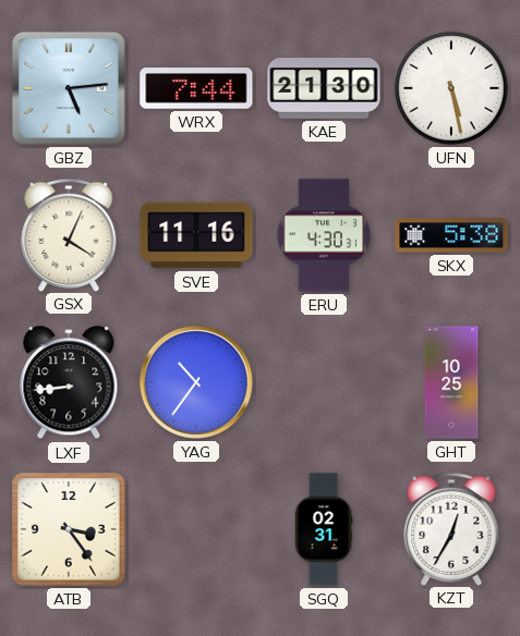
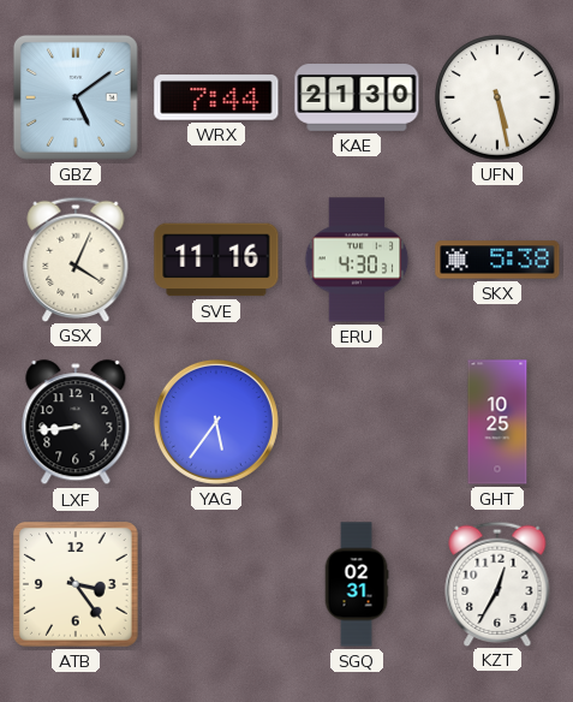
GBZ: 5:14 -> 5:09 (76, 97)
YAG: 10:36 -> 5:36 (216, 422)
